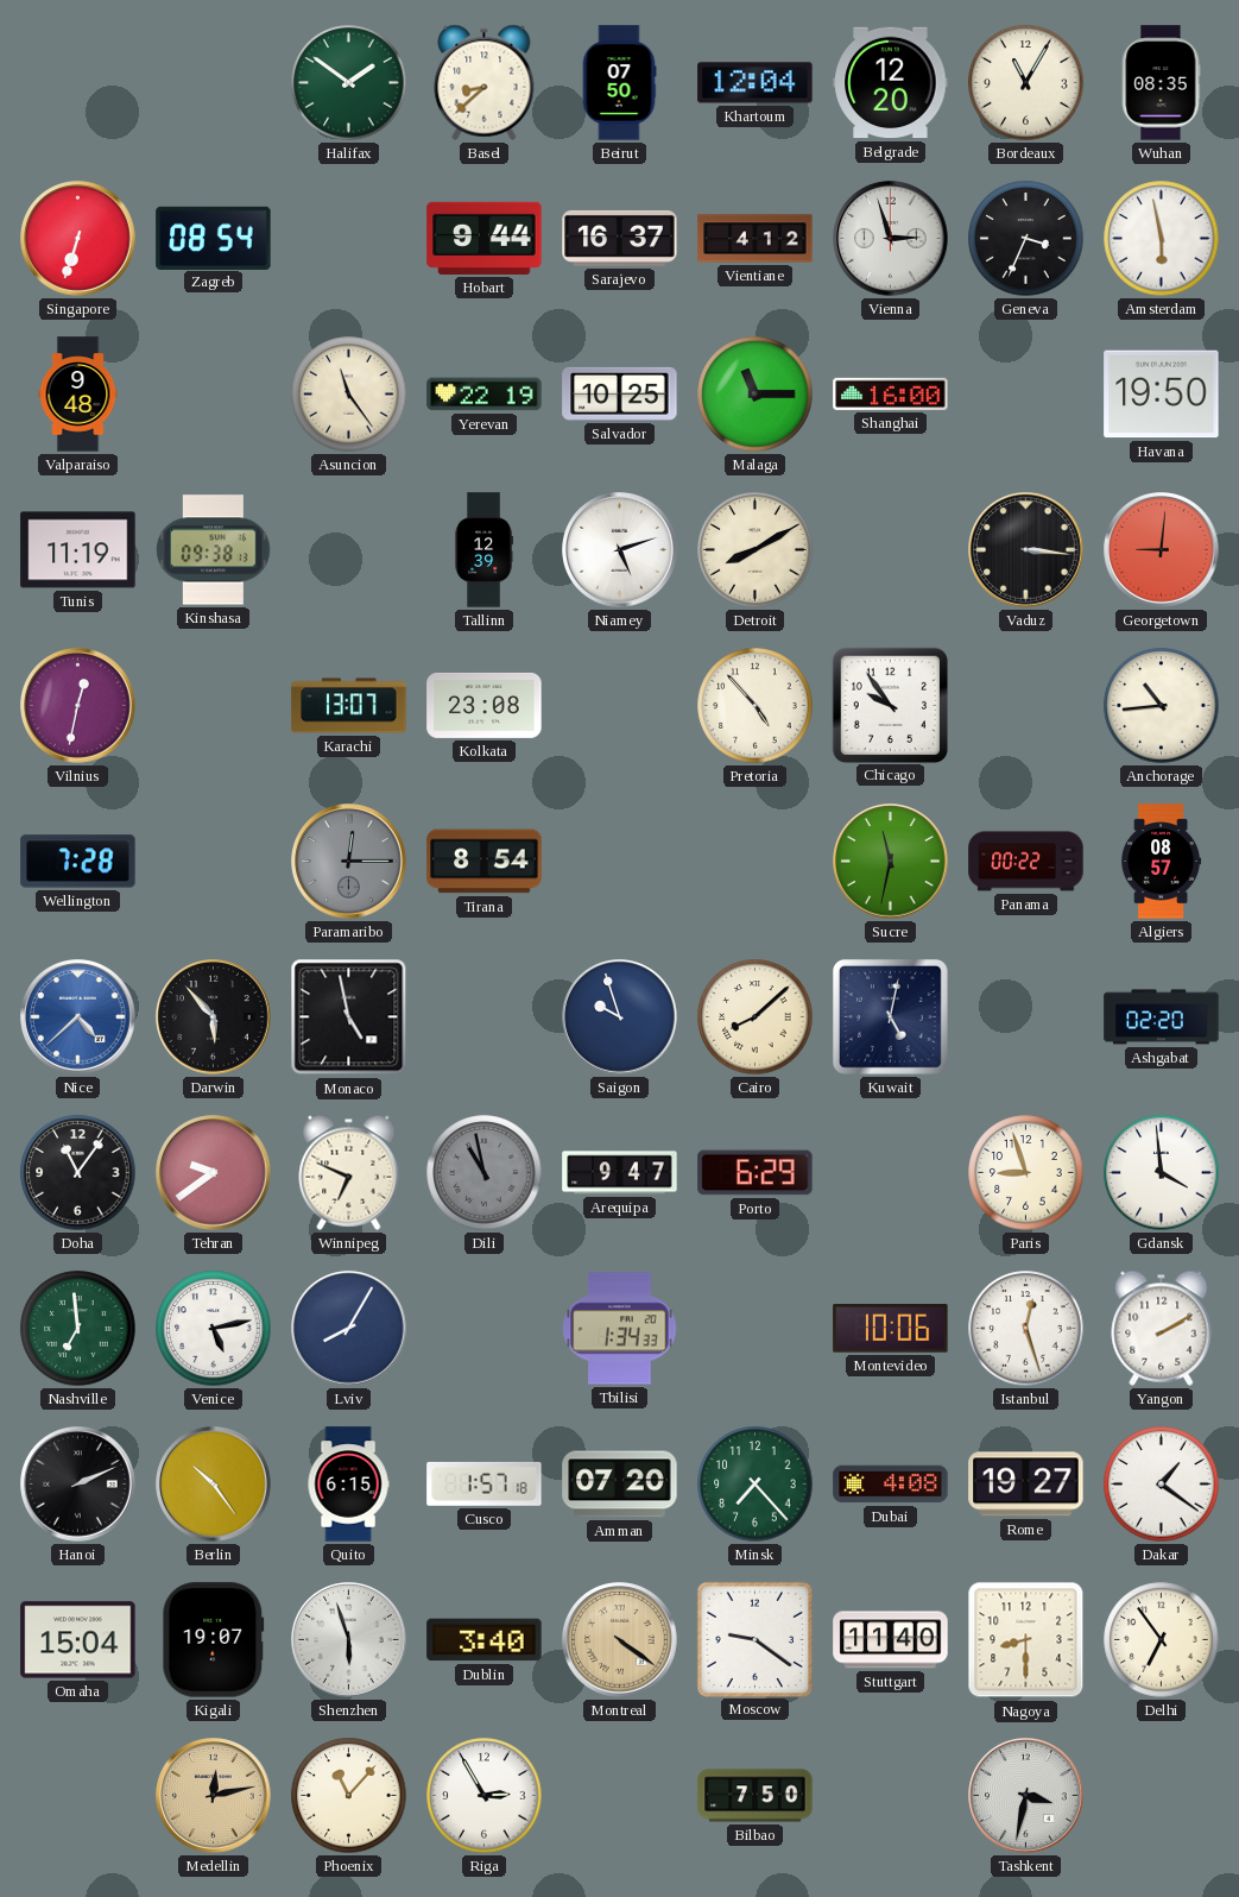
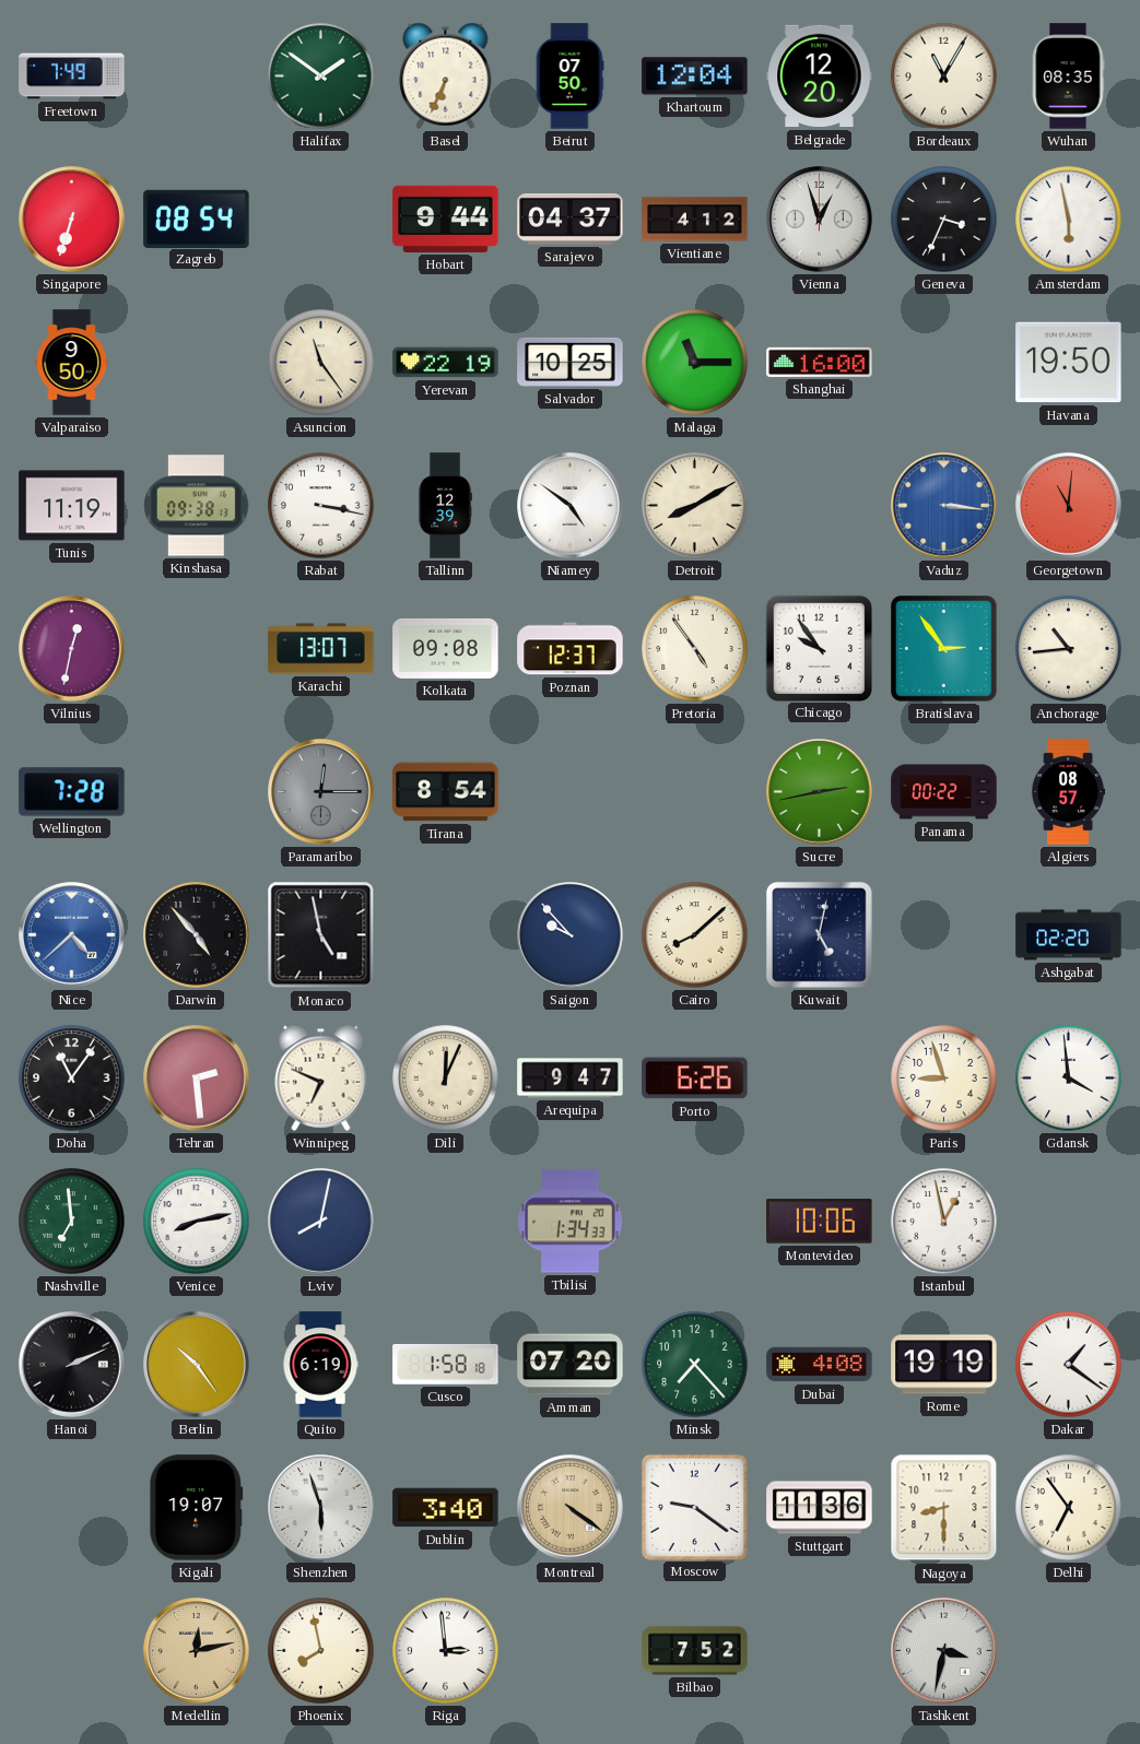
Freetown: none -> 7:49 (72, 76)
Basel: 8:38 -> 6:34 (446, 75)
Sarajevo: 16:37 -> 04:37 (571, 219)
Vienna: 2:57 -> 12:57 (820, 220)
Valparaiso: 9:48 -> 9:50 (72, 363)
Rabat: none -> 3:17 (321, 506)
Niamey: 5:12 -> 4:51 (571, 506)
Vaduz dial: black -> blue (944, 506)
Georgetown: 9:01 -> 11:01 (1069, 506)
Kolkata: 23:08 -> 09:08 (446, 648)
Poznan: none -> 12:37 (571, 649)
Pretoria: 4:53 -> 4:54 (695, 649)
Bratislava: none -> 2:54 (944, 649)
Sucre: 11:32 -> 2:43 (820, 792)
Darwin: 5:53 -> 4:53 (197, 935)
Saigon: 9:57 -> 9:53 (571, 935)
Tehran: 9:39 -> 2:29 (197, 1079)
Dili: 10:58 -> 12:04 (446, 1079)
Dili dial: grey -> cream (446, 1079)
Porto: 6:29 -> 6:26 (695, 1079)
Venice: 5:13 -> 8:13 (197, 1222)
Lviv: 8:05 -> 8:02 (321, 1222)
Istanbul: 12:27 -> 12:58 (944, 1222)
Yangon: 2:10 -> none (1162, 1328)
Quito: 6:15 -> 6:19 (320, 1365)
Cusco: 1:57 -> 1:58 (446, 1364)
Rome: 19:27 -> 19:19 (944, 1365)
Omaha: 15:04 -> none (78, 1640)
Stuttgart: 11:40 -> 11:36 (820, 1508)
Phoenix: 11:07 -> 7:58 (321, 1651)
Riga: 2:55 -> 2:59 (446, 1651)
Bilbao: 7:50 -> 7:52 (695, 1651)
